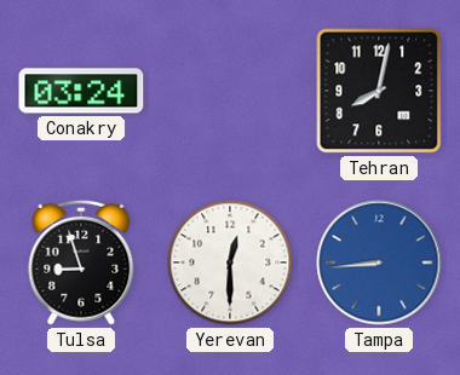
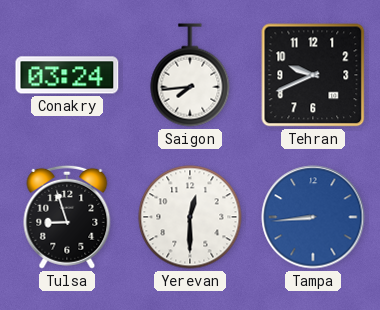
Saigon: none -> 7:44 (190, 75)
Tehran: 8:02 -> 9:41 (313, 75)
